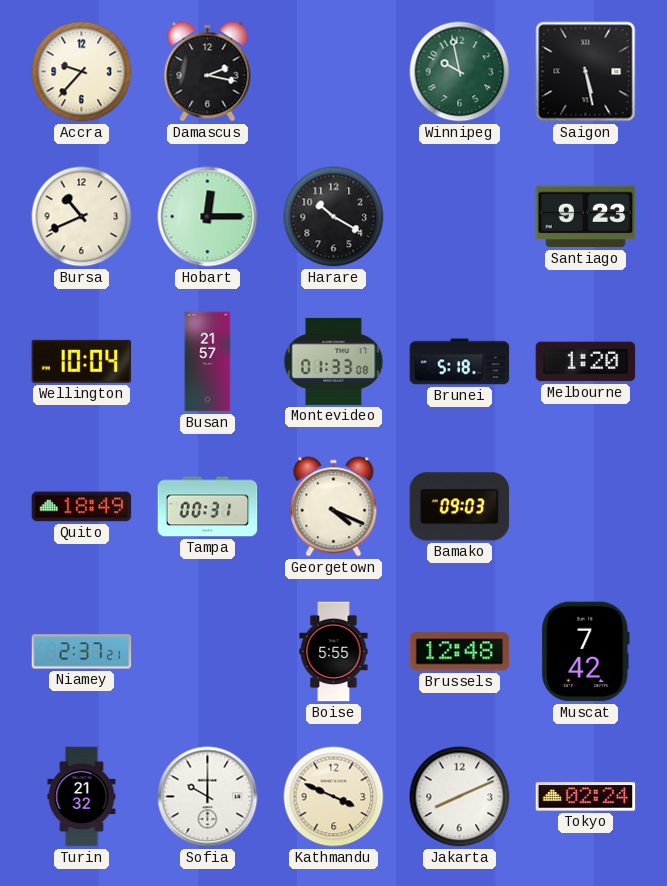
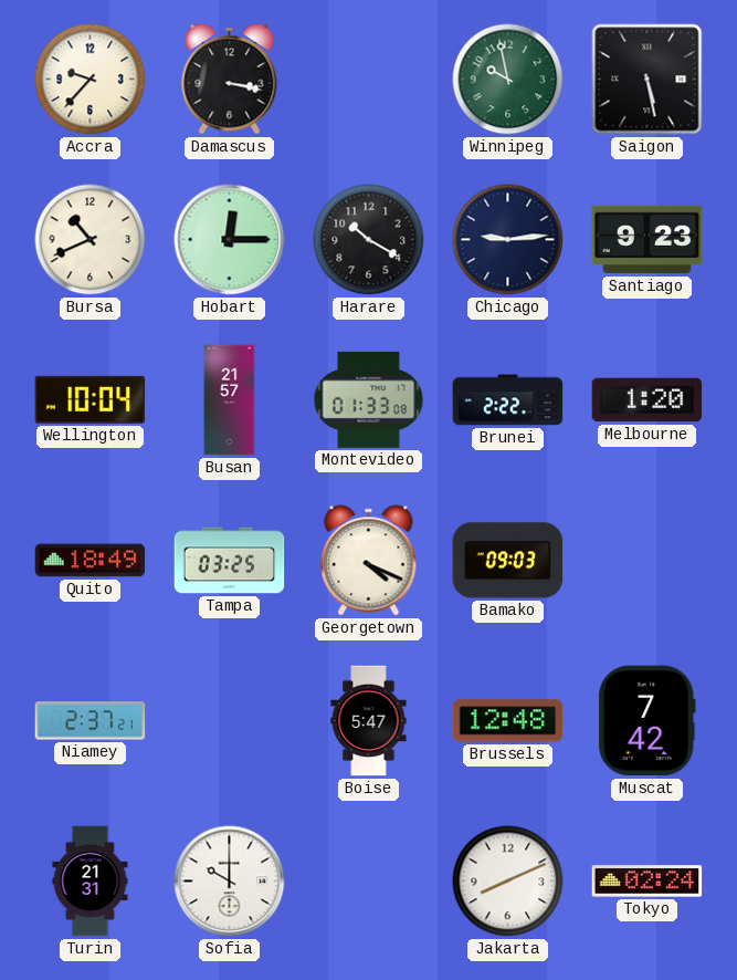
Damascus: 2:17 -> 3:17 (230, 80)
Chicago: none -> 9:14 (508, 240)
Brunei: 5:18 -> 2:22 (508, 400)
Tampa: 00:31 -> 03:25 (230, 561)
Boise: 5:55 -> 5:47 (369, 721)
Turin: 21:32 -> 21:31 (91, 882)
Kathmandu: 3:49 -> none (334, 797)
